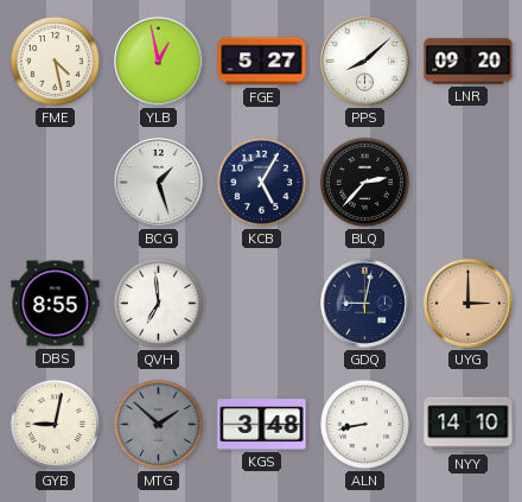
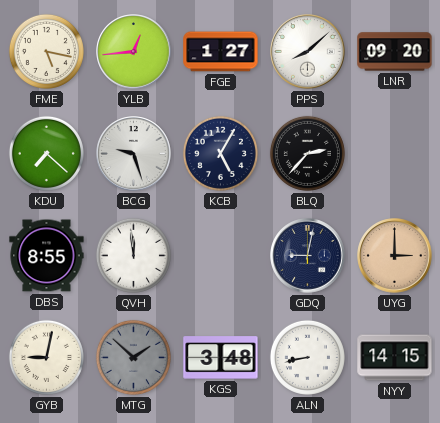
FME: 4:28 -> 5:17 (46, 51)
YLB: 12:58 -> 12:44 (134, 52)
FGE: 5:27 -> 1:27 (221, 52)
KDU: none -> 7:22 (46, 153)
BCG: 1:27 -> 9:27 (134, 154)
QVH: 6:59 -> 11:59 (133, 255)
NYY: 14:10 -> 14:15 (395, 358)
